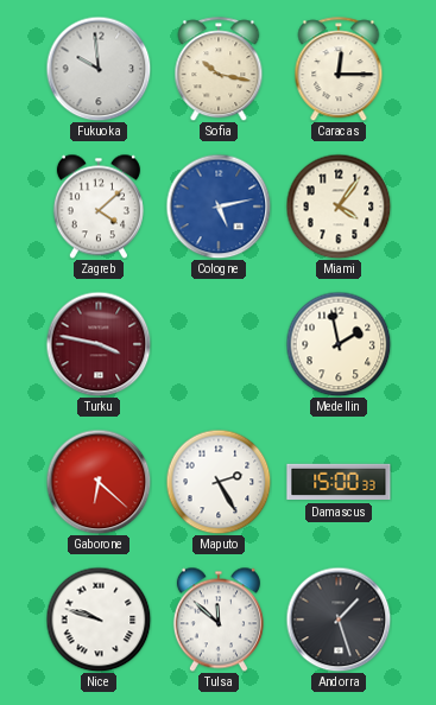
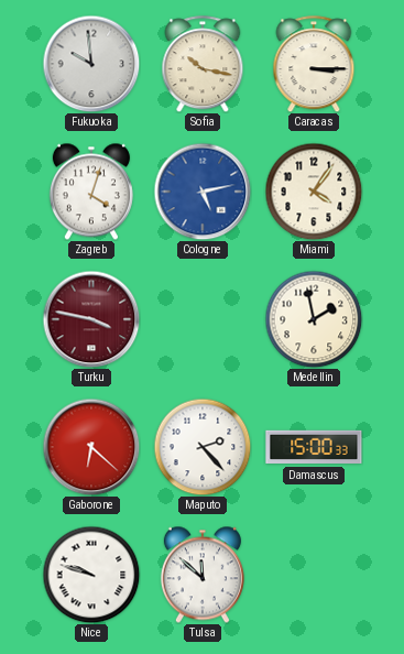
Caracas: 12:15 -> 3:15 (314, 64)
Zagreb: 4:08 -> 4:03 (91, 192)
Maputo: 2:25 -> 2:23 (203, 447)
Andorra: 1:27 -> none (339, 620)
